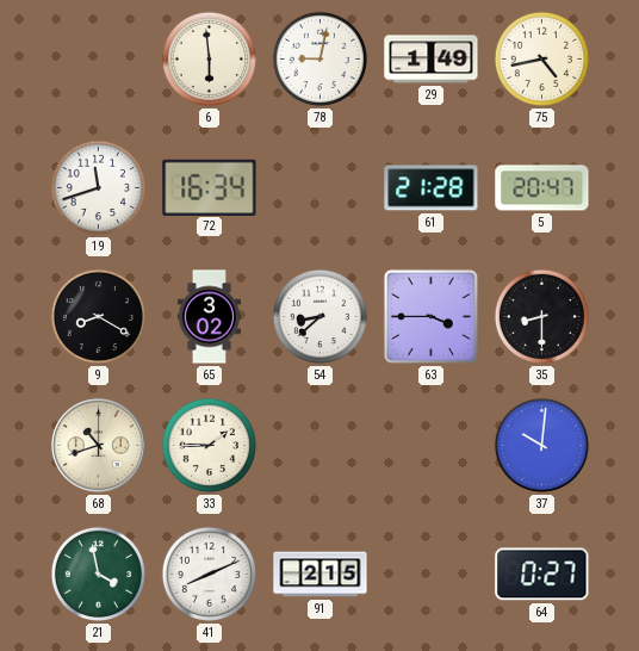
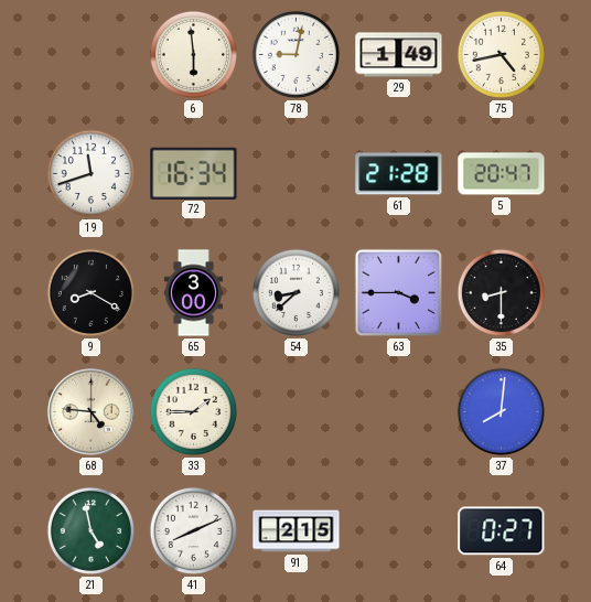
65: 3:02 -> 3:00 (193, 293)
68: 10:42 -> 4:46 (90, 411)
37: 10:01 -> 8:01 (501, 411)
21: 3:58 -> 4:58 (90, 530)
